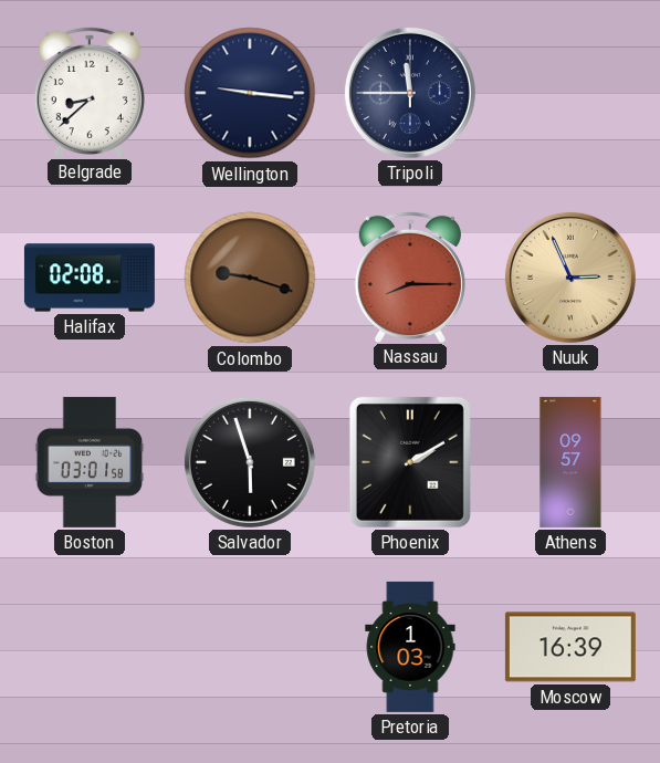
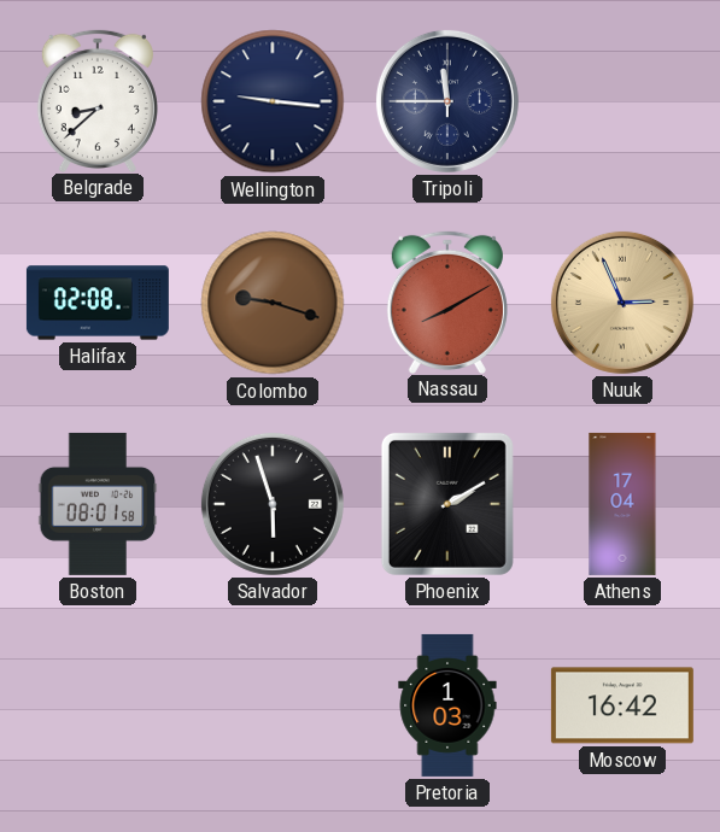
Nassau: 8:15 -> 8:10 (447, 301)
Boston: 03:01 -> 08:01 (98, 504)
Athens: 09:57 -> 17:04 (622, 504)
Moscow: 16:39 -> 16:42 (622, 705)
